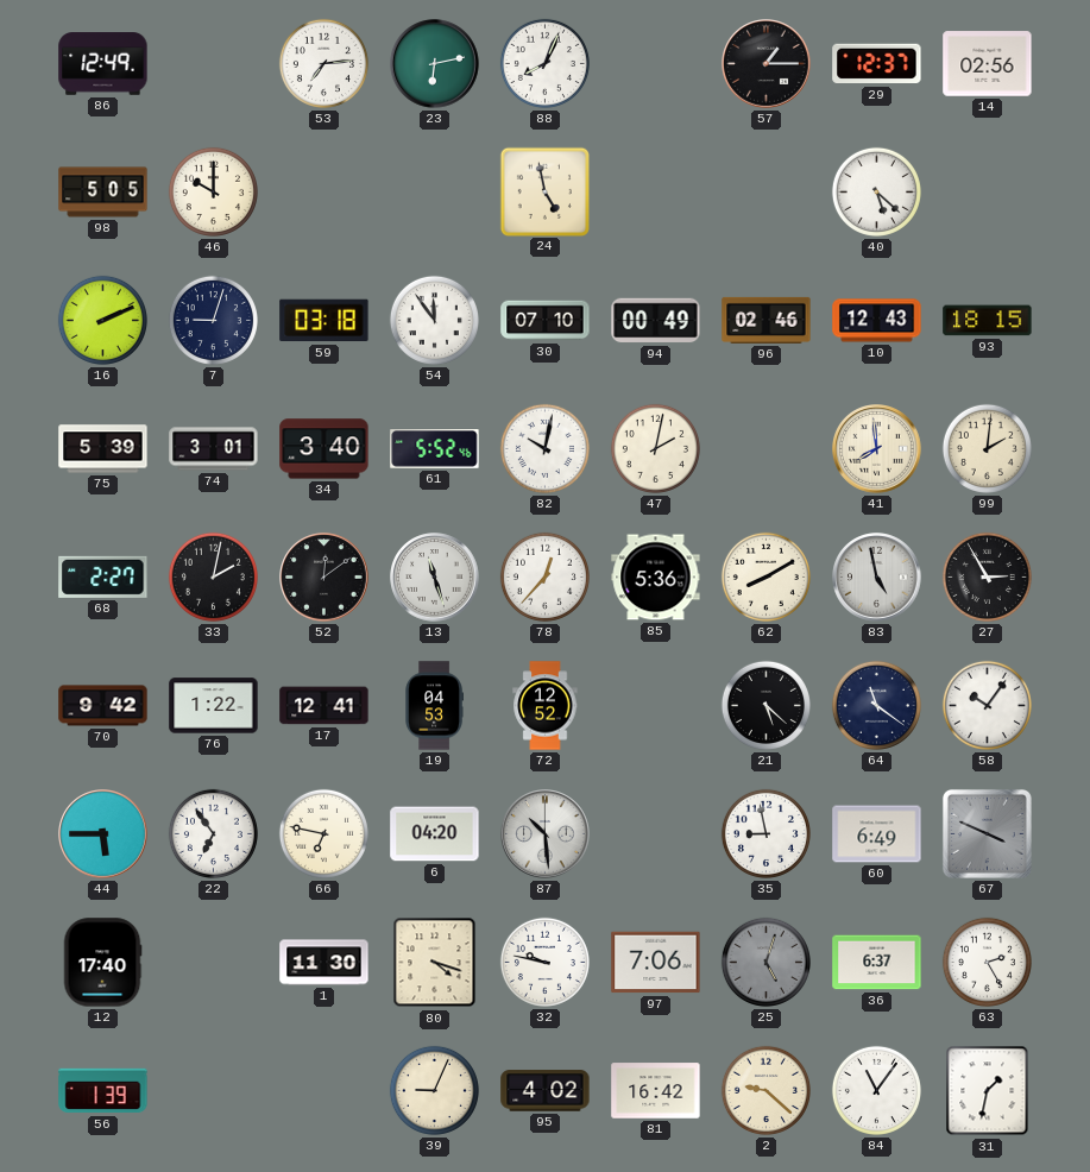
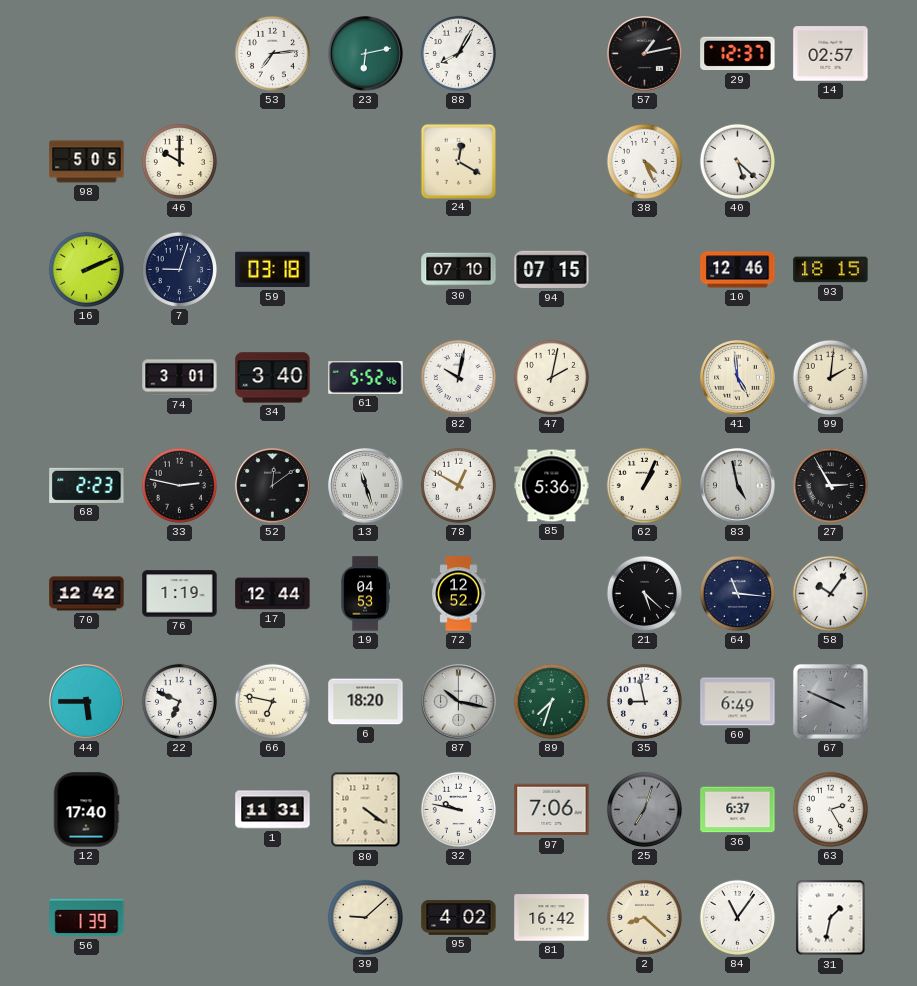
86: 12:49 -> none (103, 64)
88: 8:04 -> 8:05 (458, 53)
57: 1:15 -> 1:13 (645, 54)
14: 02:56 -> 02:57 (831, 54)
24: 4:58 -> 12:20 (458, 161)
38: none -> 4:26 (644, 161)
54: 11:54 -> none (434, 320)
94: 00:49 -> 07:15 (552, 270)
96: 02:46 -> none (767, 320)
10: 12:43 -> 12:46 (738, 270)
75: 5:39 -> none (103, 449)
41: 7:59 -> 4:59 (738, 378)
68: 2:27 -> 2:23 (87, 485)
33: 2:02 -> 2:47 (179, 485)
78: 12:37 -> 12:50 (458, 485)
62: 8:10 -> 1:04 (644, 485)
70: 9:42 -> 12:42 (87, 594)
76: 1:22 -> 1:19 (180, 594)
17: 12:41 -> 12:44 (273, 594)
64: 11:21 -> 11:16 (737, 593)
22: 6:54 -> 6:49 (179, 701)
6: 04:20 -> 18:20 (366, 702)
87: 10:29 -> 10:17 (459, 702)
89: none -> 7:33 (551, 701)
1: 11:30 -> 11:31 (273, 810)
80: 4:18 -> 4:21 (366, 810)
25: 5:03 -> 7:03 (644, 809)
39: 9:04 -> 9:08 (365, 917)
2: 9:22 -> 8:22 (644, 917)
